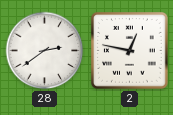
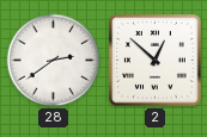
2: 12:47 -> 12:52 (156, 61)
